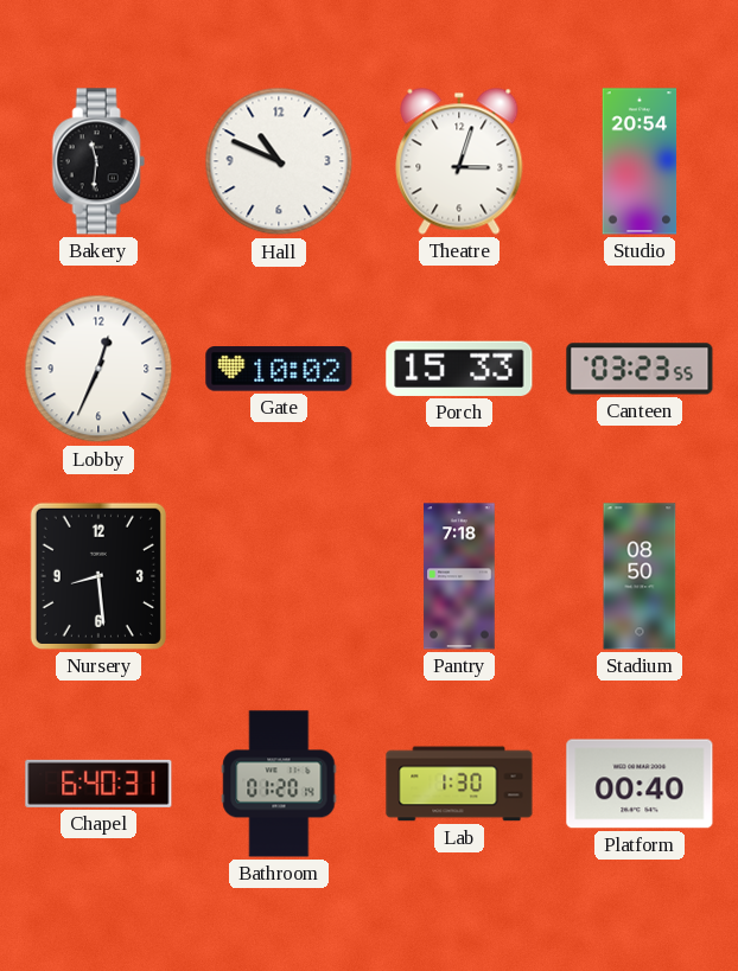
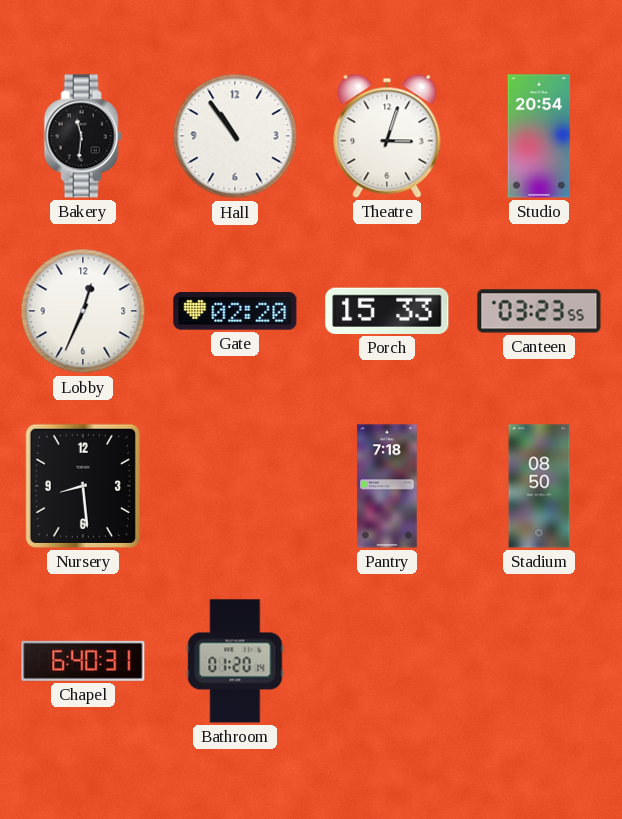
Hall: 10:49 -> 10:54 (235, 136)
Gate: 10:02 -> 02:20 (235, 311)
Lab: 1:30 -> none (459, 784)
Platform: 00:40 -> none (640, 784)
